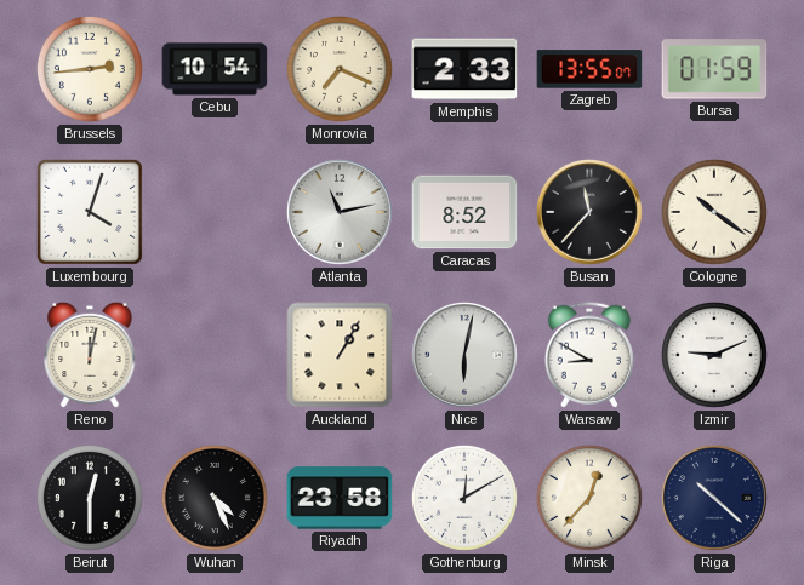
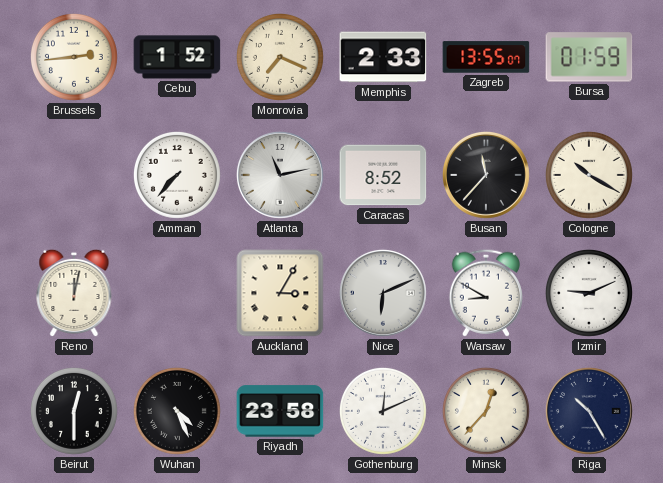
Cebu: 10:54 -> 1:52 (177, 57)
Luxembourg: 4:03 -> none (90, 212)
Amman: none -> 7:37 (177, 175)
Cologne: 10:21 -> 10:20 (589, 175)
Auckland: 1:05 -> 3:05 (280, 293)
Nice: 6:02 -> 6:11 (383, 293)
Gothenburg: 12:10 -> 12:11 (383, 411)
Riga: 10:22 -> 10:25 (589, 411)
